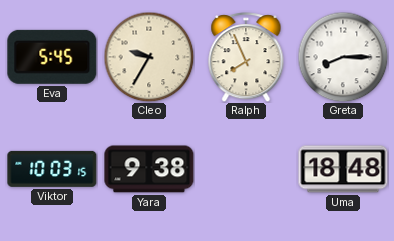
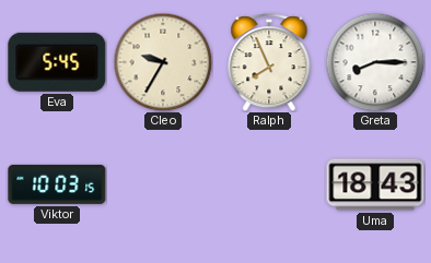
Yara: 9:38 -> none (149, 169)
Uma: 18:48 -> 18:43 (375, 184)
